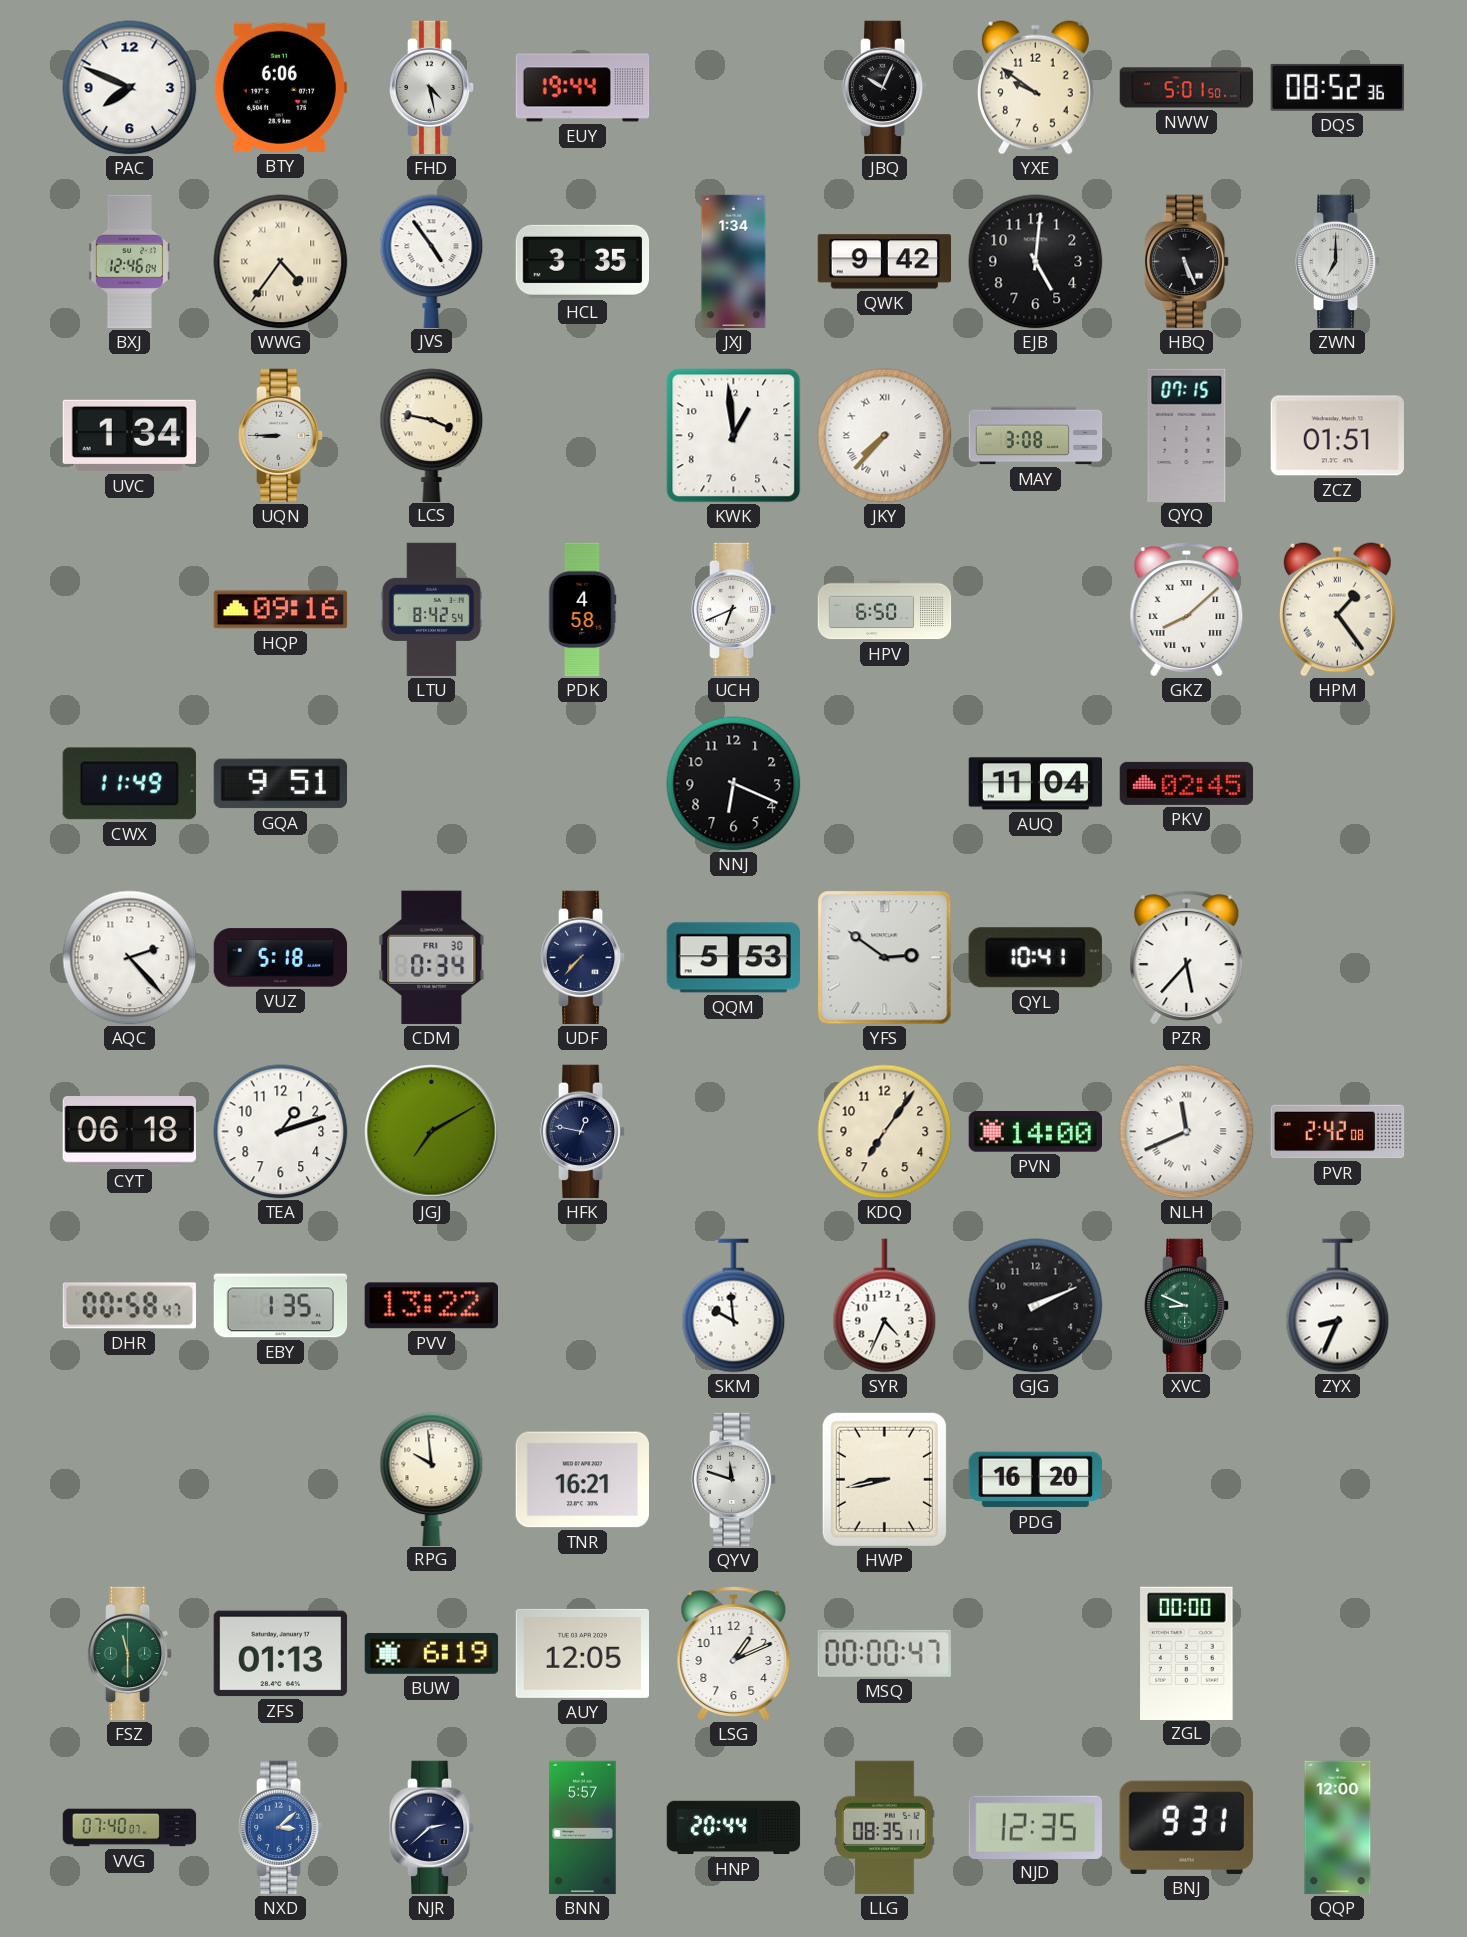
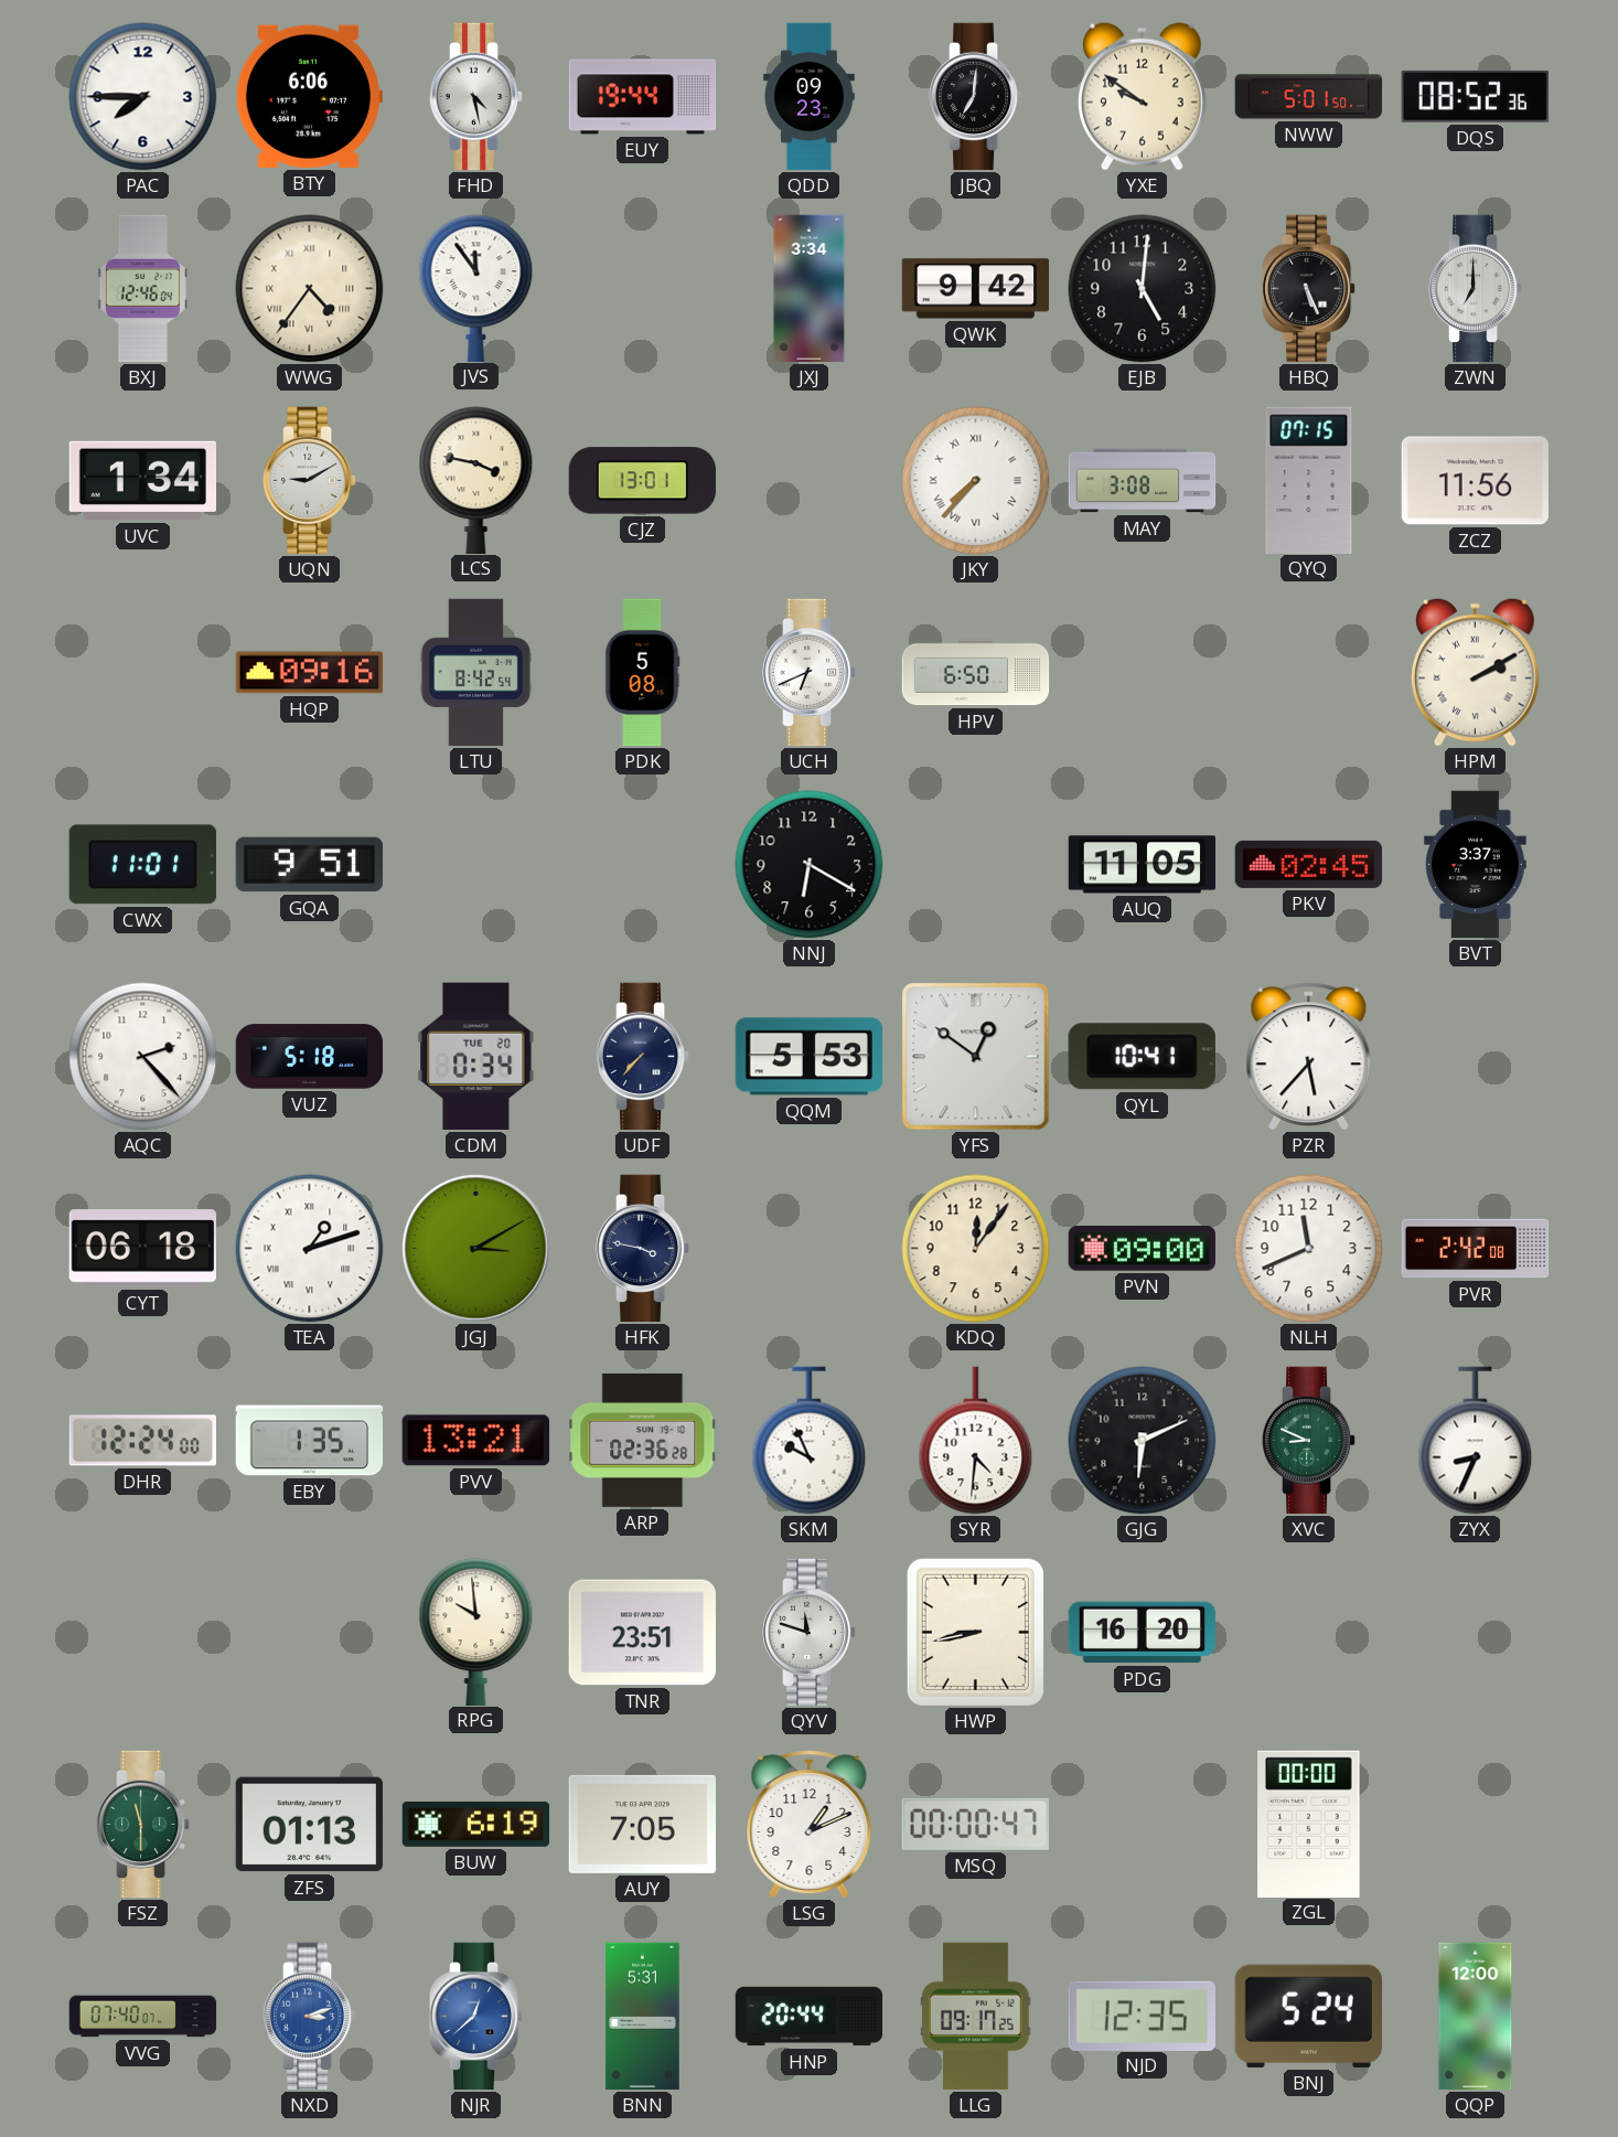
PAC: 7:49 -> 7:45 (143, 97)
QDD: none -> 09:23 (810, 97)
JBQ: 10:04 -> 7:01 (976, 97)
JVS: 4:54 -> 11:54 (476, 288)
HCL: 3:35 -> none (583, 261)
JXJ: 1:34 -> 3:34 (810, 289)
UQN: 8:45 -> 9:10 (310, 481)
CJZ: none -> 13:01 (642, 481)
KWK: 12:59 -> none (734, 436)
ZCZ: 01:51 -> 11:56 (1475, 481)
PDK: 4:58 -> 5:08 (643, 673)
GKZ: 8:08 -> none (1187, 610)
HPM: 1:24 -> 2:10 (1475, 672)
CWX: 11:49 -> 11:01 (142, 865)
NNJ: 6:19 -> 6:20 (810, 865)
AUQ: 11:04 -> 11:05 (1143, 865)
BVT: none -> 3:37 (1476, 865)
CDM date: FRI 30 -> TUE 20 (476, 1056)
YFS: 2:51 -> 12:51 (976, 1057)
TEA numerals: Arabic -> Roman (310, 1249)
JGJ: 7:10 -> 3:10 (476, 1249)
HFK: 12:47 -> 3:47 (643, 1249)
KDQ: 7:06 -> 12:06 (976, 1249)
PVN: 14:00 -> 09:00 (1142, 1249)
NLH numerals: Roman -> Arabic (1309, 1249)
DHR: 00:58 -> 12:24 (142, 1441)
PVV: 13:22 -> 13:21 (475, 1441)
ARP: none -> 02:36 (643, 1440)
SKM: 9:59 -> 9:56 (810, 1441)
SYR: 4:34 -> 4:31 (976, 1441)
GJG: 2:11 -> 6:11 (1143, 1441)
TNR: 16:21 -> 23:51 (642, 1633)
AUY: 12:05 -> 7:05 (642, 1824)
NXD: 3:08 -> 3:12 (310, 2017)
NJR: 2:38 -> 12:38 (476, 2017)
NJR dial: navy -> blue (476, 2017)
BNN: 5:57 -> 5:31 (643, 2017)
LLG: 08:35 -> 09:17 (976, 2017)
BNJ: 9:31 -> 5:24 (1308, 2016)
